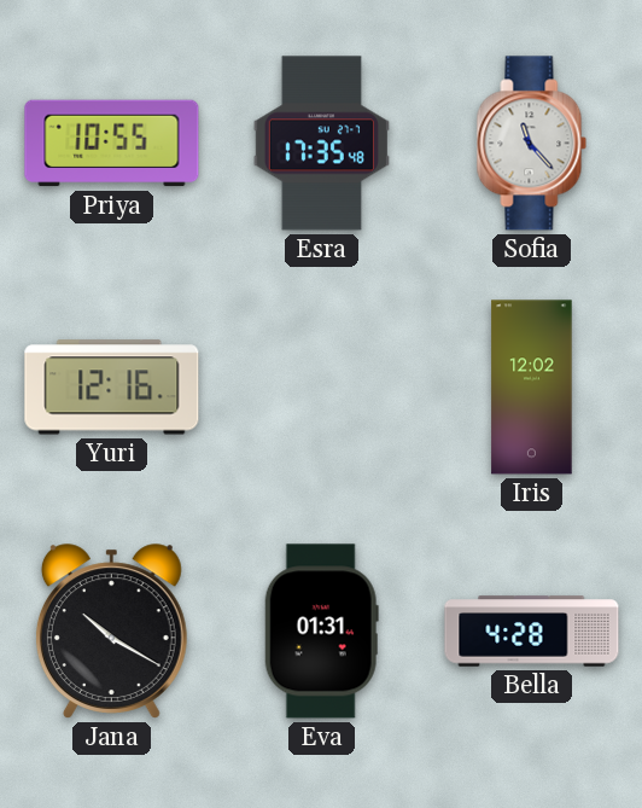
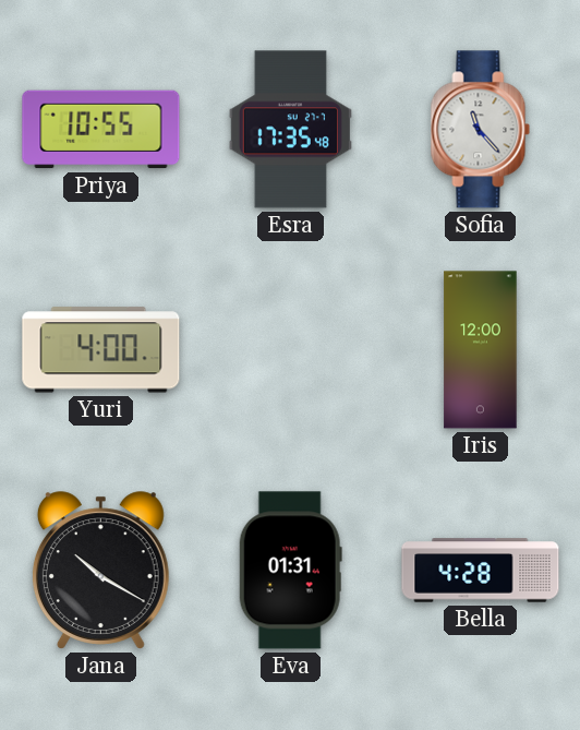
Yuri: 12:16 -> 4:00 (101, 350)
Iris: 12:02 -> 12:00 (481, 350)
